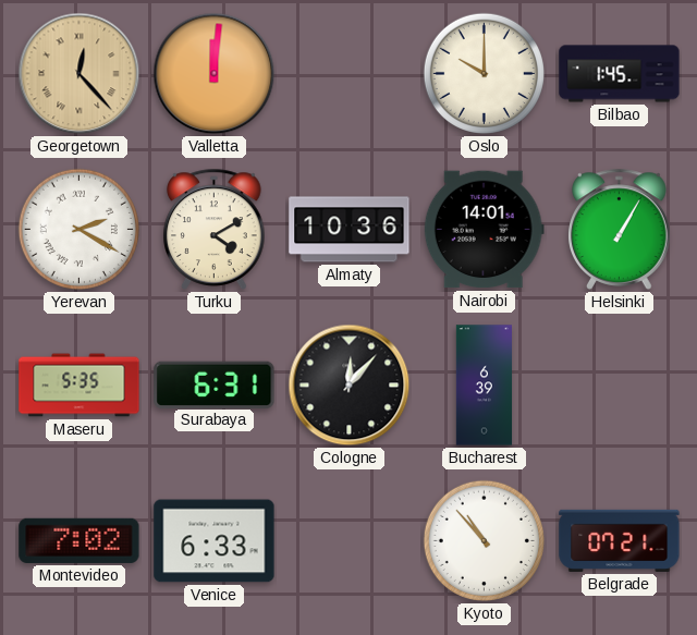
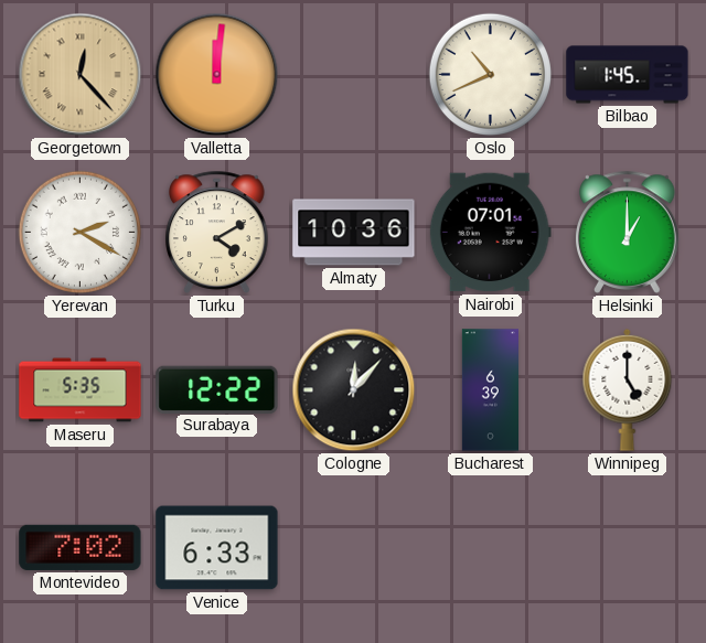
Oslo: 10:00 -> 10:41 (490, 74)
Nairobi: 14:01 -> 07:01 (490, 233)
Helsinki: 1:05 -> 1:00 (628, 232)
Surabaya: 6:31 -> 12:22 (217, 389)
Winnipeg: none -> 5:00 (628, 389)
Kyoto: 10:53 -> none (484, 540)
Belgrade: 07:21 -> none (620, 540)
